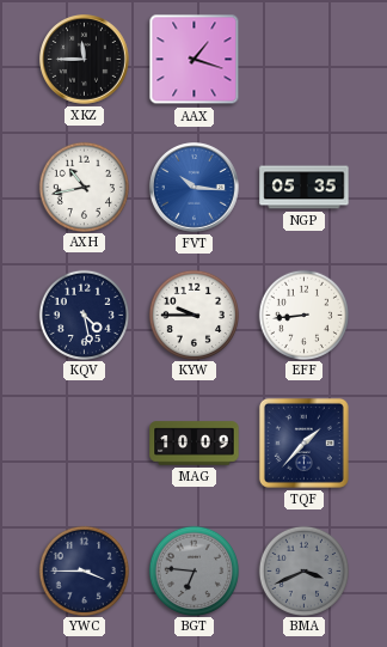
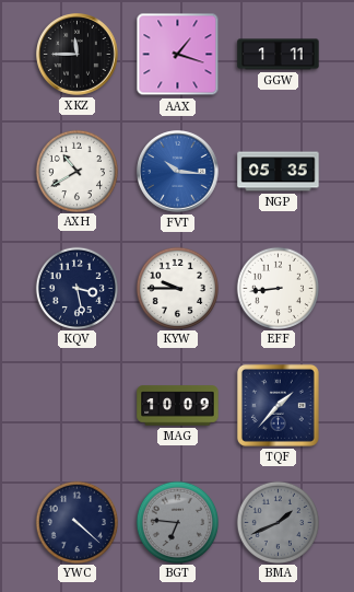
GGW: none -> 1:11 (279, 55)
AXH: 10:43 -> 10:40 (76, 171)
KQV: 4:28 -> 3:28 (76, 288)
YWC: 3:45 -> 4:22 (76, 522)
BMA: 3:41 -> 1:41 (278, 522)
